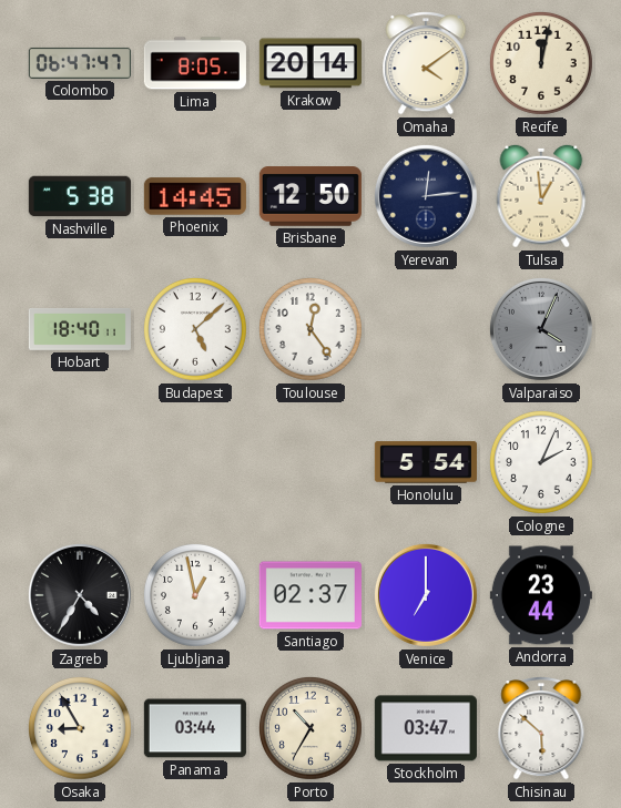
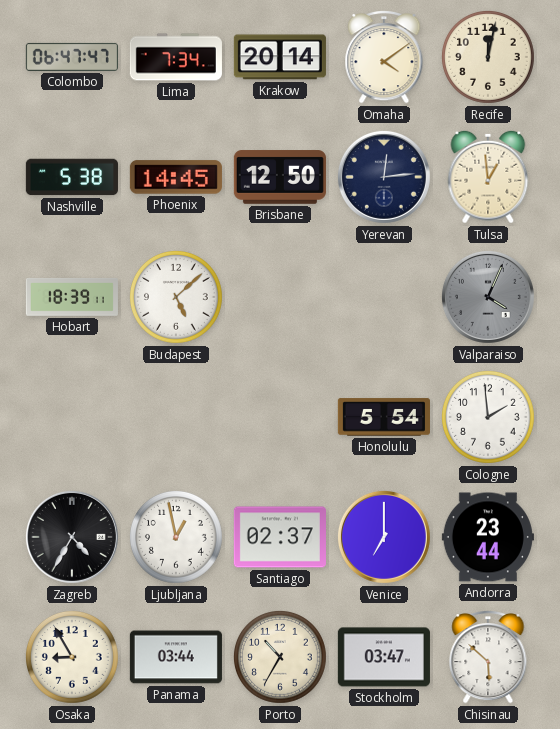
Lima: 8:05 -> 7:34 (176, 57)
Hobart: 18:40 -> 18:39 (72, 297)
Toulouse: 12:24 -> none (312, 330)
Cologne: 2:04 -> 1:59 (489, 418)
